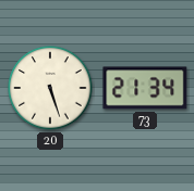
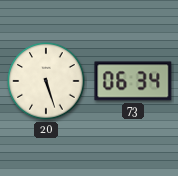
73: 21:34 -> 06:34 (133, 81)
